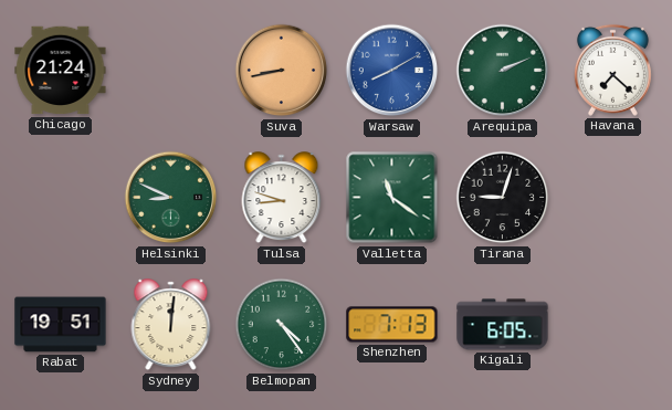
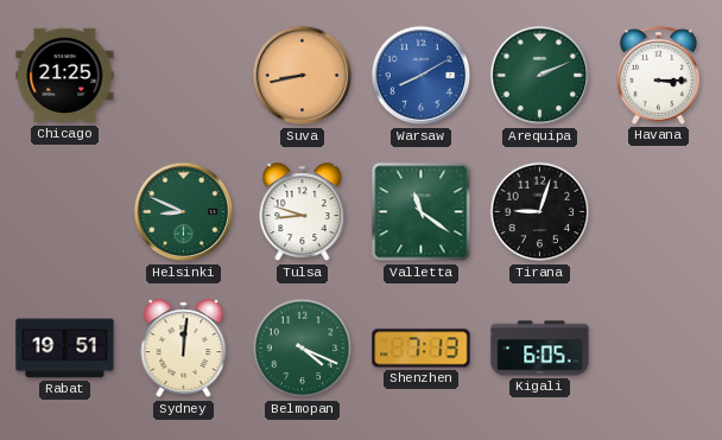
Chicago: 21:24 -> 21:25 (65, 76)
Havana: 7:22 -> 3:15 (658, 75)
Belmopan: 4:24 -> 4:19 (303, 349)
